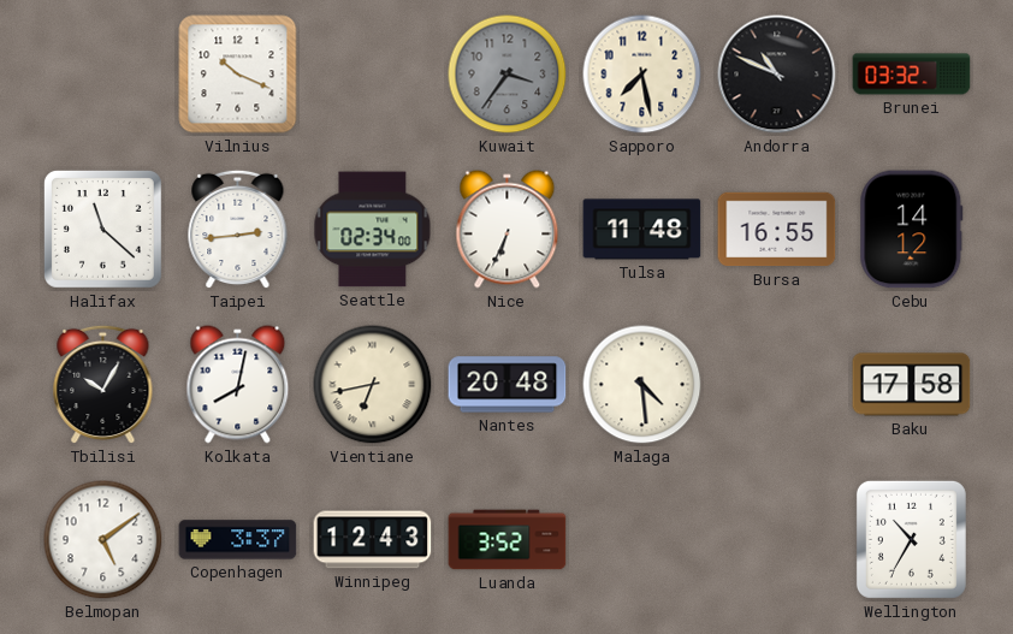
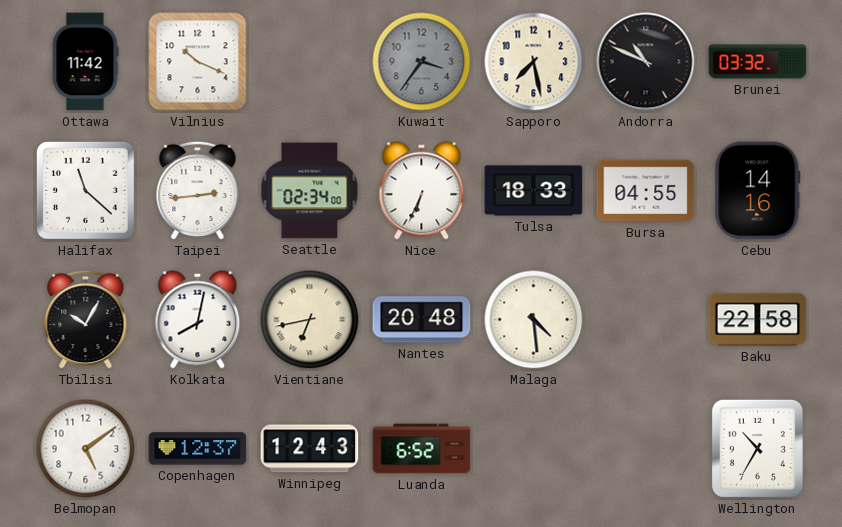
Ottawa: none -> 11:42 (85, 62)
Tulsa: 11:48 -> 18:33 (534, 191)
Bursa: 16:55 -> 04:55 (646, 191)
Cebu: 14:12 -> 14:16 (758, 191)
Baku: 17:58 -> 22:58 (758, 320)
Copenhagen: 3:37 -> 12:37 (198, 449)
Luanda: 3:52 -> 6:52 (422, 449)
